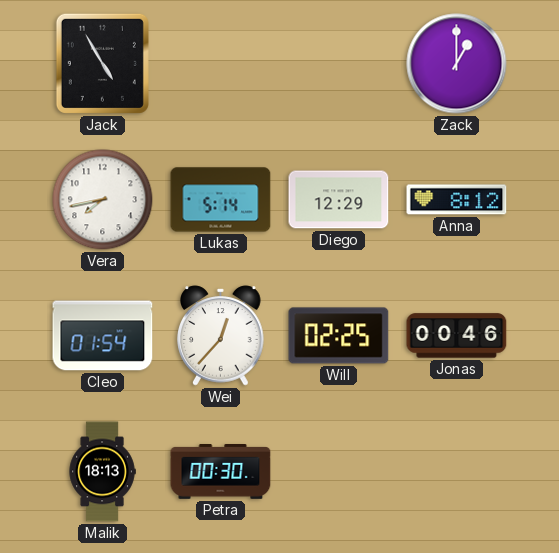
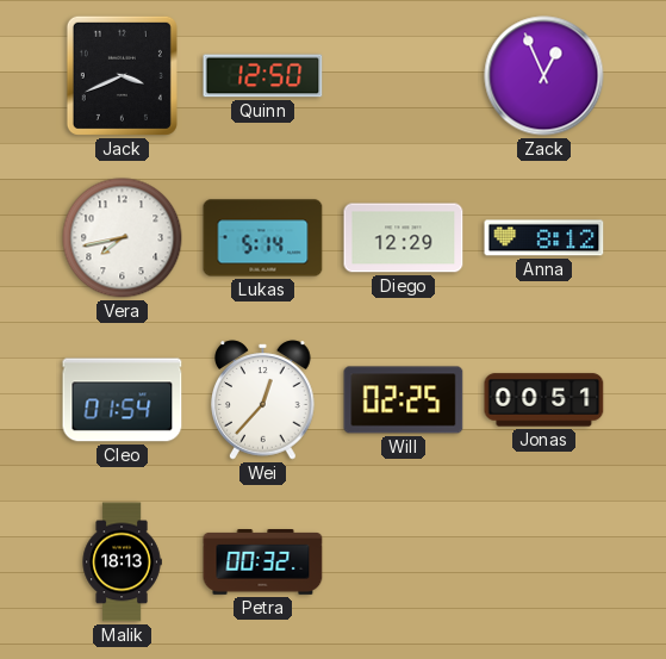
Jack: 4:55 -> 3:41 (122, 75)
Quinn: none -> 12:50 (263, 76)
Zack: 1:00 -> 12:56 (544, 76)
Jonas: 00:46 -> 00:51 (544, 400)
Petra: 00:30 -> 00:32 (263, 562)
